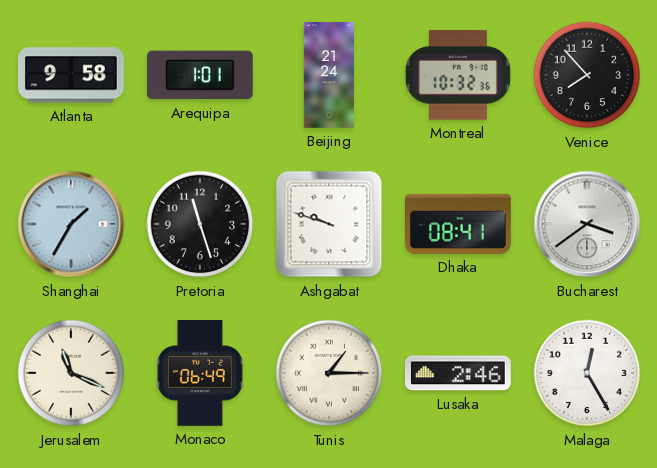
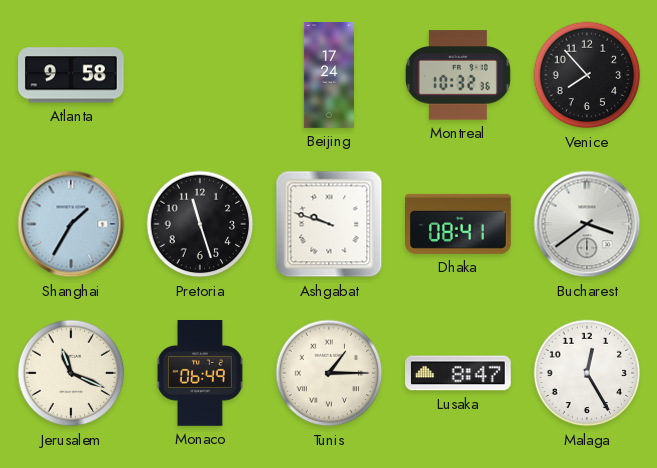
Arequipa: 1:01 -> none (200, 75)
Beijing: 21:24 -> 17:24 (329, 75)
Lusaka: 2:46 -> 8:47 (459, 373)
